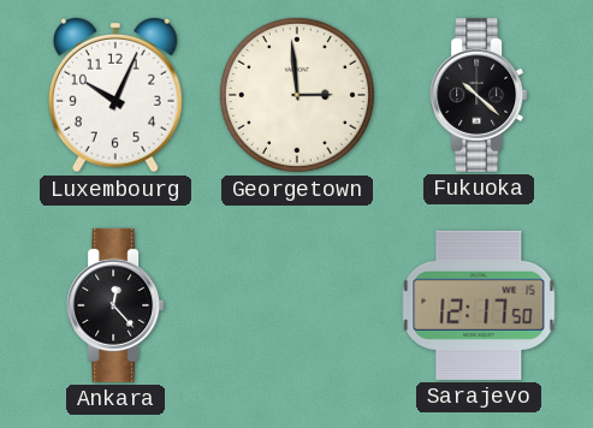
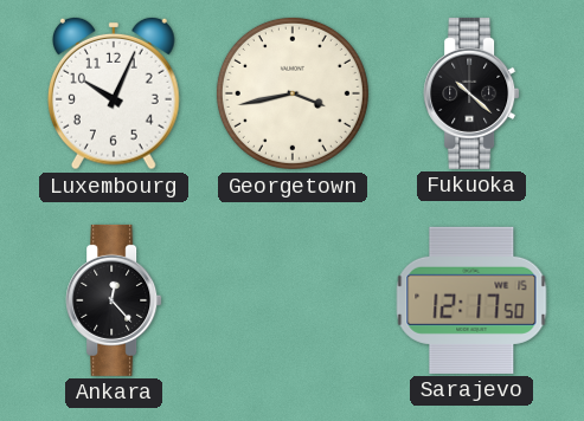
Georgetown: 2:59 -> 3:43 (293, 93)
